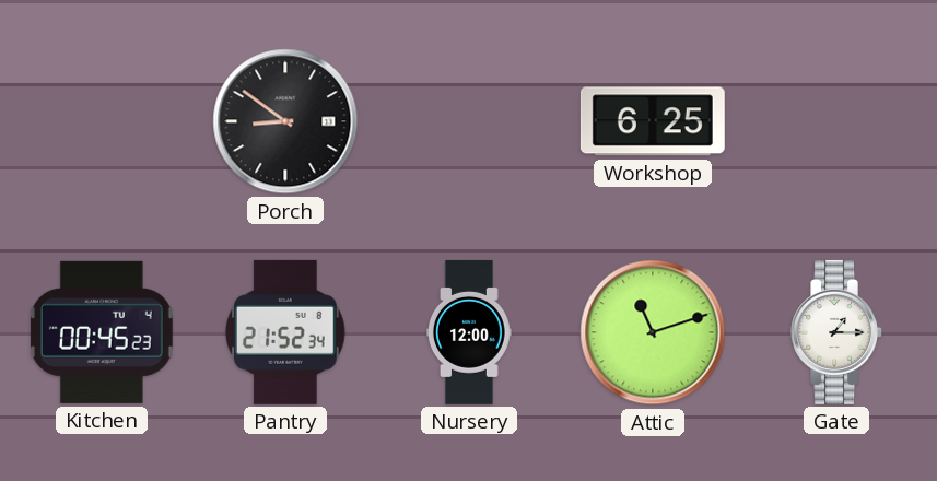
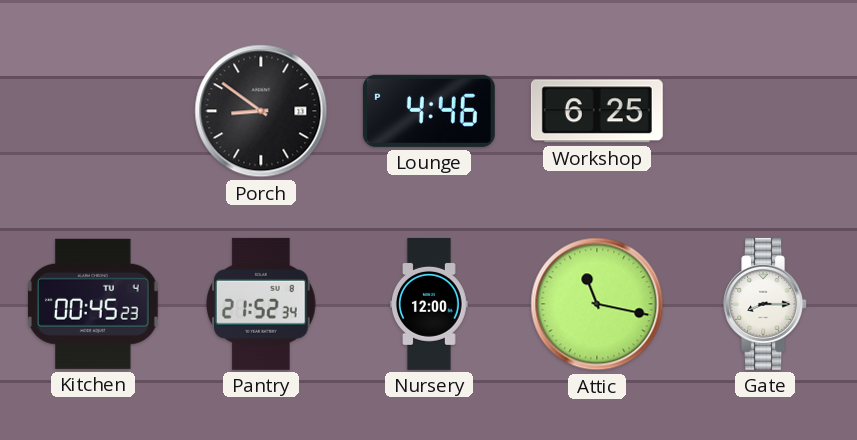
Lounge: none -> 4:46 (429, 111)
Attic: 11:12 -> 11:17 (597, 304)
Gate: 1:15 -> 8:15 (766, 304)
